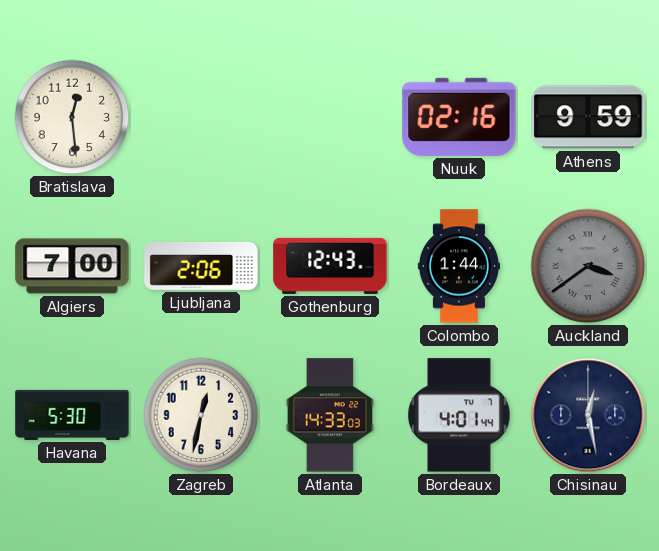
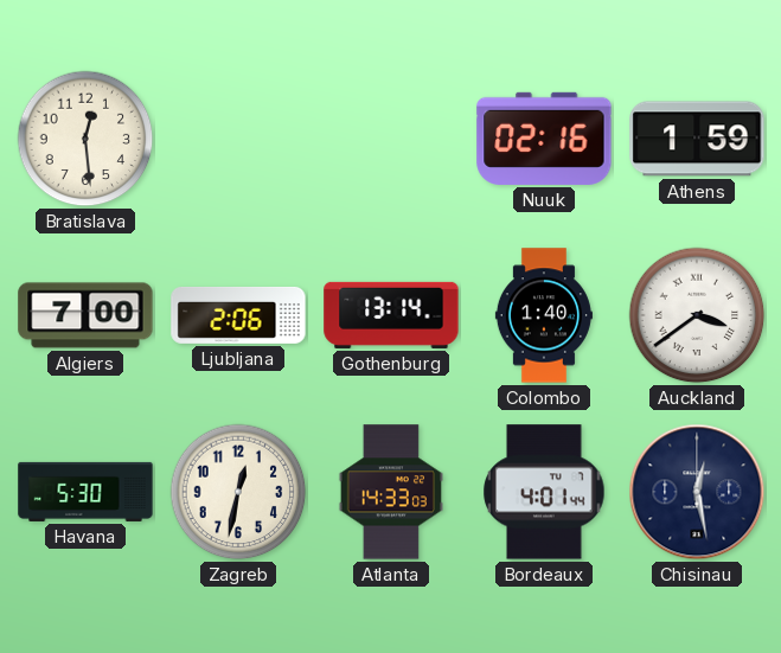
Athens: 9:59 -> 1:59 (697, 139)
Gothenburg: 12:43 -> 13:14 (391, 315)
Colombo: 1:44 -> 1:40 (544, 315)
Auckland dial: grey -> white (697, 315)
